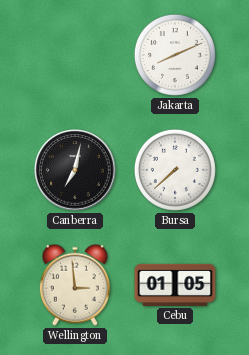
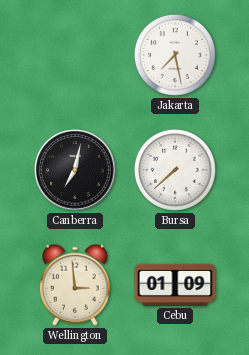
Jakarta: 8:11 -> 7:28 (175, 55)
Cebu: 01:05 -> 01:09 (175, 285)
